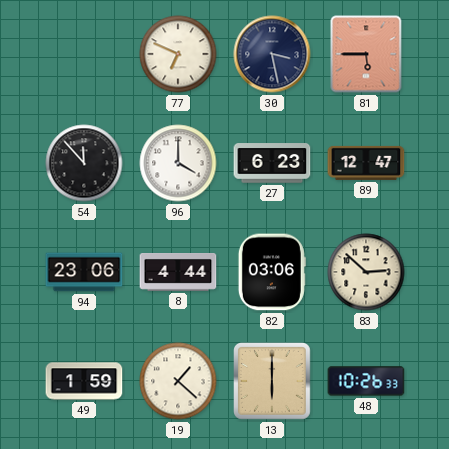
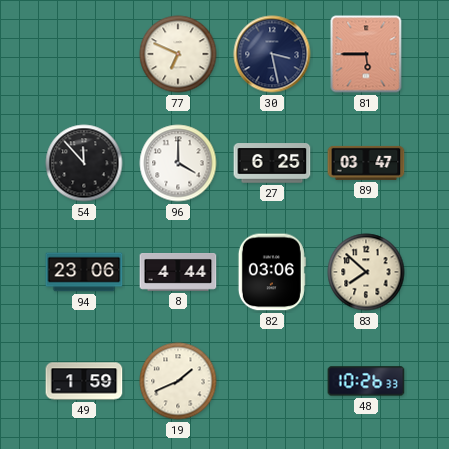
27: 6:23 -> 6:25 (272, 163)
89: 12:47 -> 03:47 (366, 163)
83: 2:52 -> 7:52 (366, 272)
19: 1:22 -> 1:41 (178, 381)
13: 6:00 -> none (273, 382)
